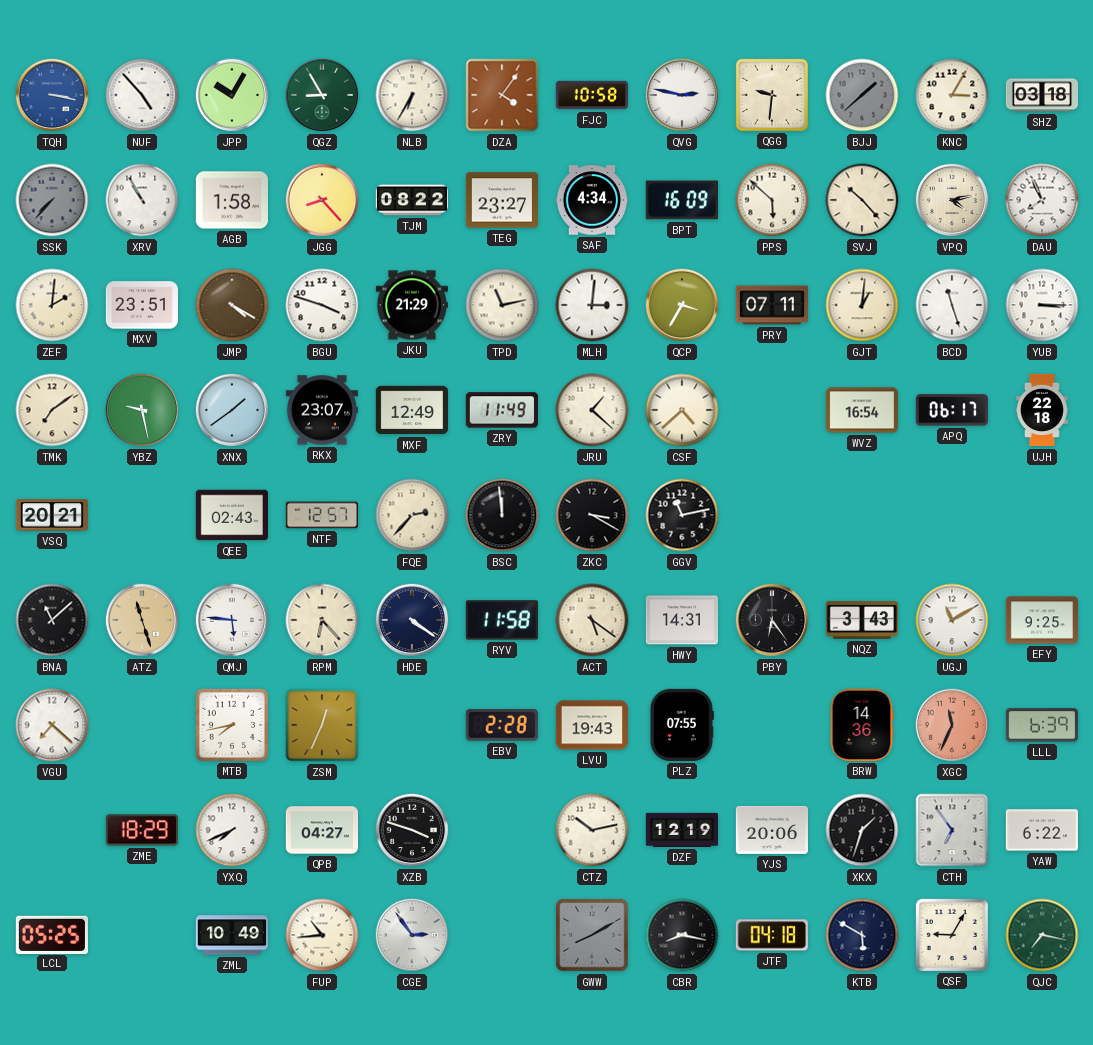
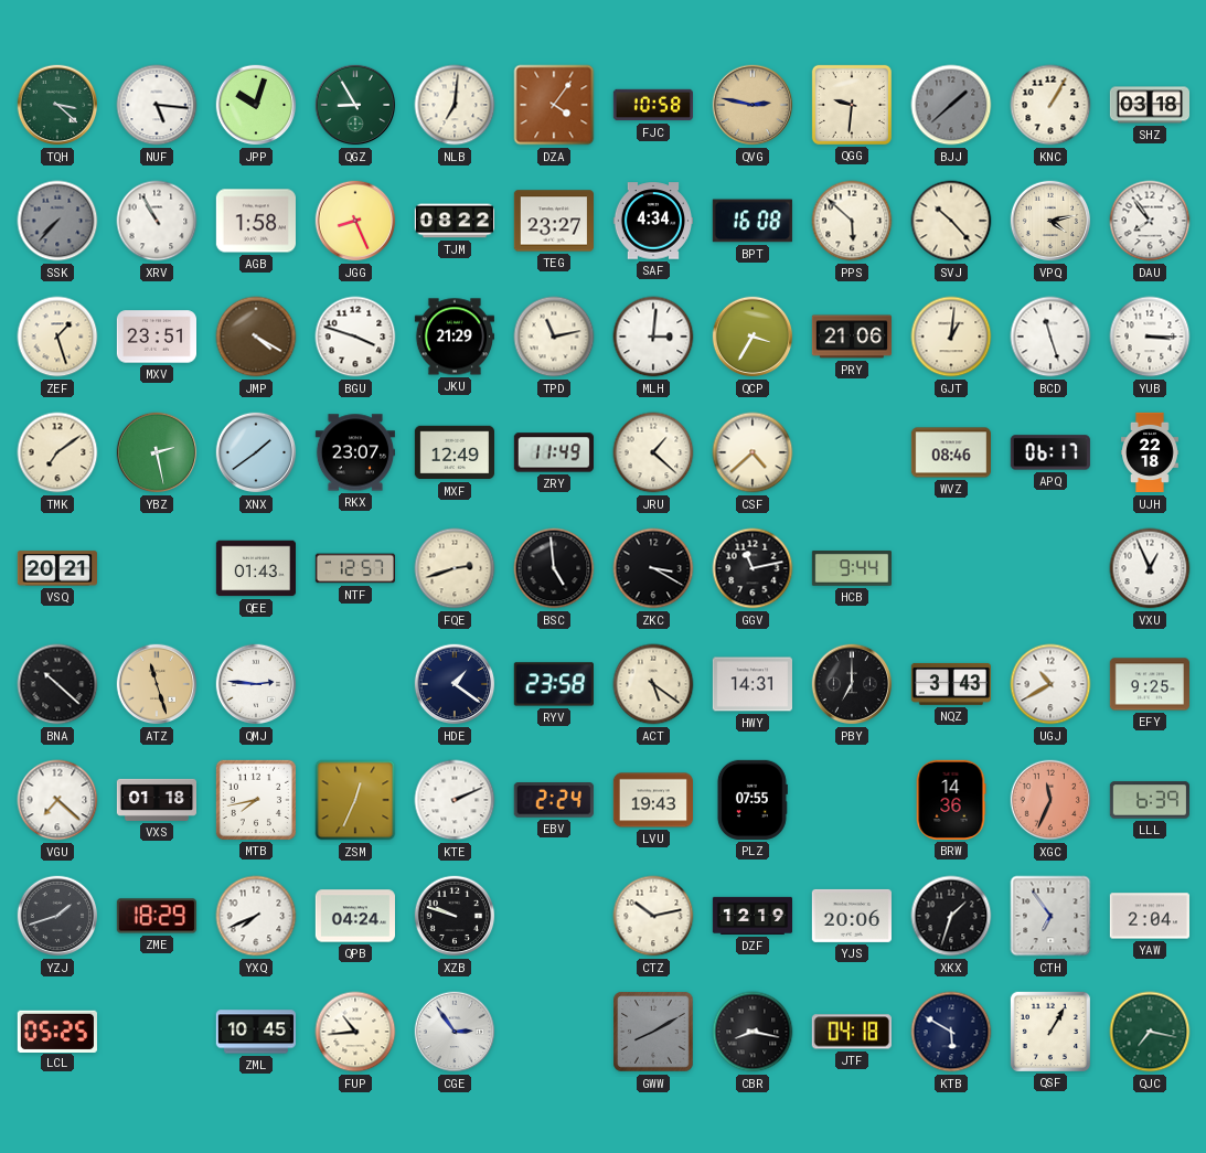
TQH: 3:17 -> 3:22 (57, 105)
TQH dial: blue -> green (57, 105)
NUF: 4:53 -> 5:16 (157, 105)
JPP: 10:05 -> 10:03 (256, 105)
NLB: 6:35 -> 7:01 (455, 105)
QVG dial: white -> champagne (753, 105)
KNC: 3:05 -> 1:05 (1050, 105)
JGG: 8:23 -> 8:26 (355, 221)
BPT: 16:09 -> 16:08 (753, 221)
DAU: 7:56 -> 7:54 (1150, 221)
ZEF: 2:01 -> 1:27 (57, 337)
PRY: 07:11 -> 21:06 (851, 337)
YBZ: 9:28 -> 2:28 (157, 452)
WVZ: 16:54 -> 08:46 (950, 452)
QEE: 02:43 -> 01:43 (255, 568)
FQE: 2:37 -> 2:42 (455, 568)
BSC: 11:59 -> 4:59 (554, 568)
HCB: none -> 9:44 (851, 568)
VXU: none -> 12:56 (1150, 568)
BNA: 11:08 -> 10:22 (57, 684)
QMJ: 5:46 -> 2:46 (256, 684)
RPM: 6:23 -> none (322, 620)
HDE: 4:21 -> 1:21 (455, 684)
RYV: 11:58 -> 23:58 (554, 684)
PBY: 6:24 -> 7:00 (852, 684)
UGJ: 11:10 -> 10:40 (1050, 684)
VXS: none -> 01:18 (156, 800)
KTE: none -> 2:11 (455, 800)
EBV: 2:28 -> 2:24 (554, 801)
YZJ: none -> 1:42 (57, 916)
QPB: 04:27 -> 04:24 (354, 916)
XZB: 3:48 -> 9:48 (455, 916)
YAW: 6:22 -> 2:04 (1150, 916)
ZML: 10:49 -> 10:45 (256, 1032)
QSF: 9:05 -> 1:05 (1050, 1032)
